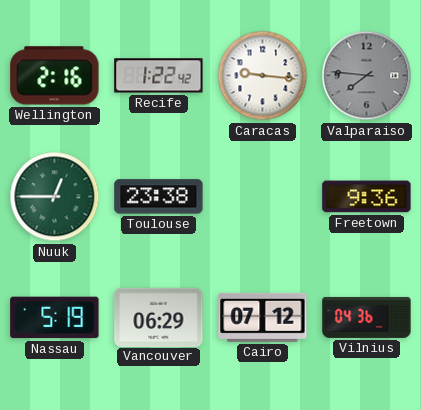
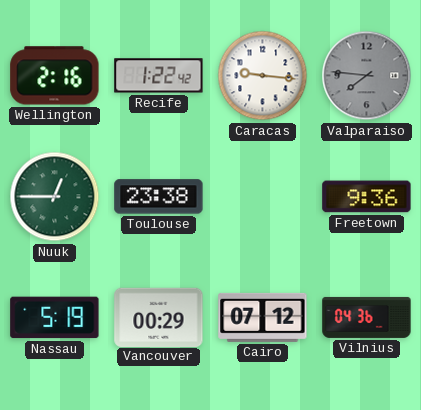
Vancouver: 06:29 -> 00:29 (159, 317)
